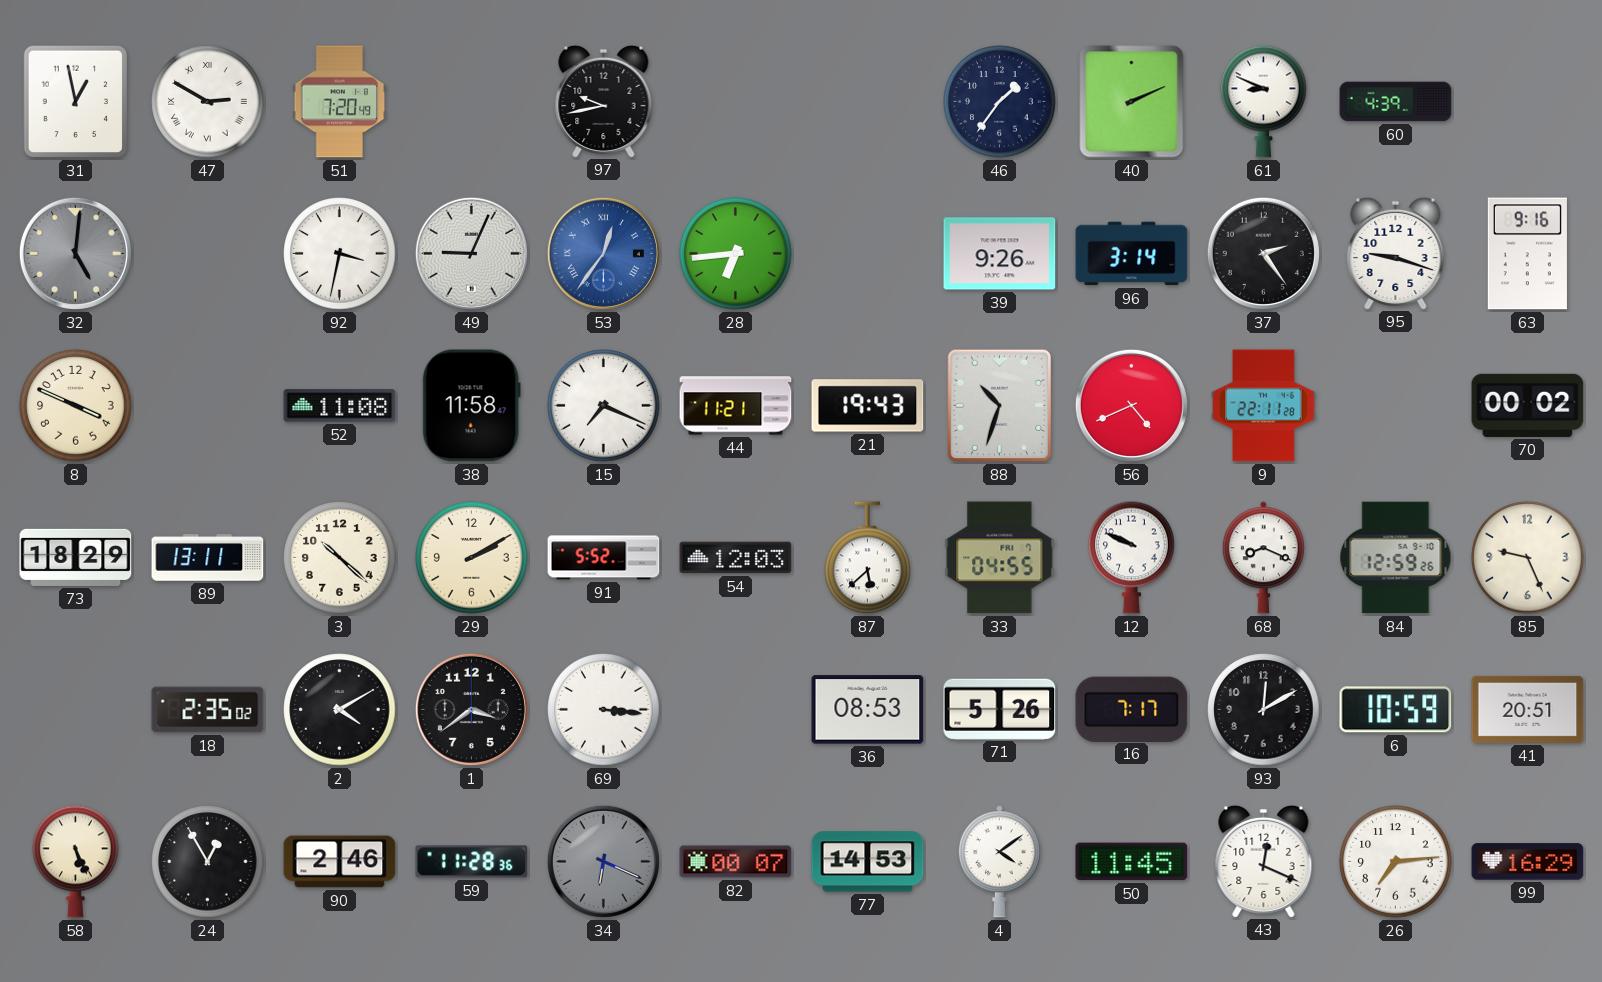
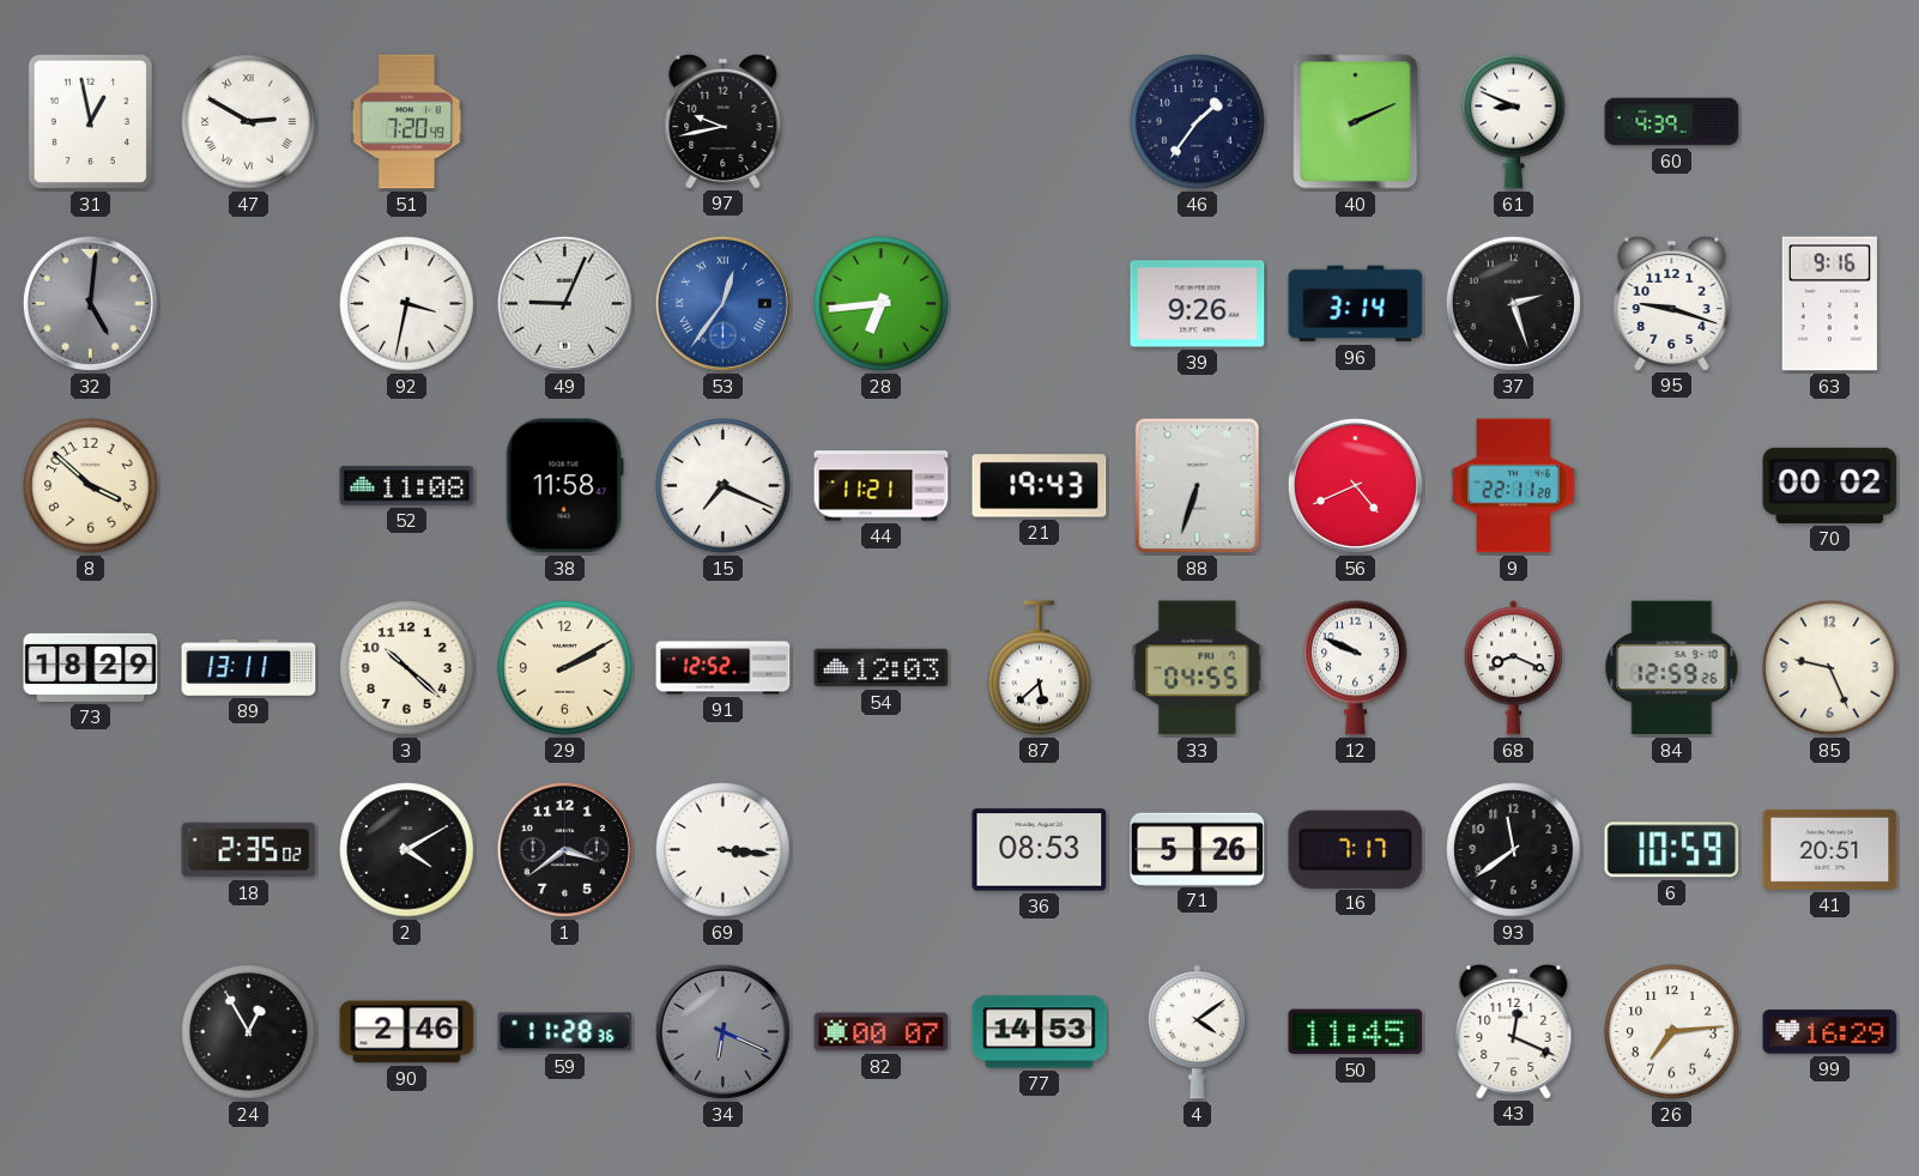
37: 2:24 -> 2:27 (1513, 303)
8: 3:49 -> 3:52 (91, 486)
88: 10:33 -> 6:33 (1198, 486)
91: 5:52 -> 12:52 (724, 668)
93: 12:10 -> 11:39 (1514, 850)
58: 5:26 -> none (76, 861)
